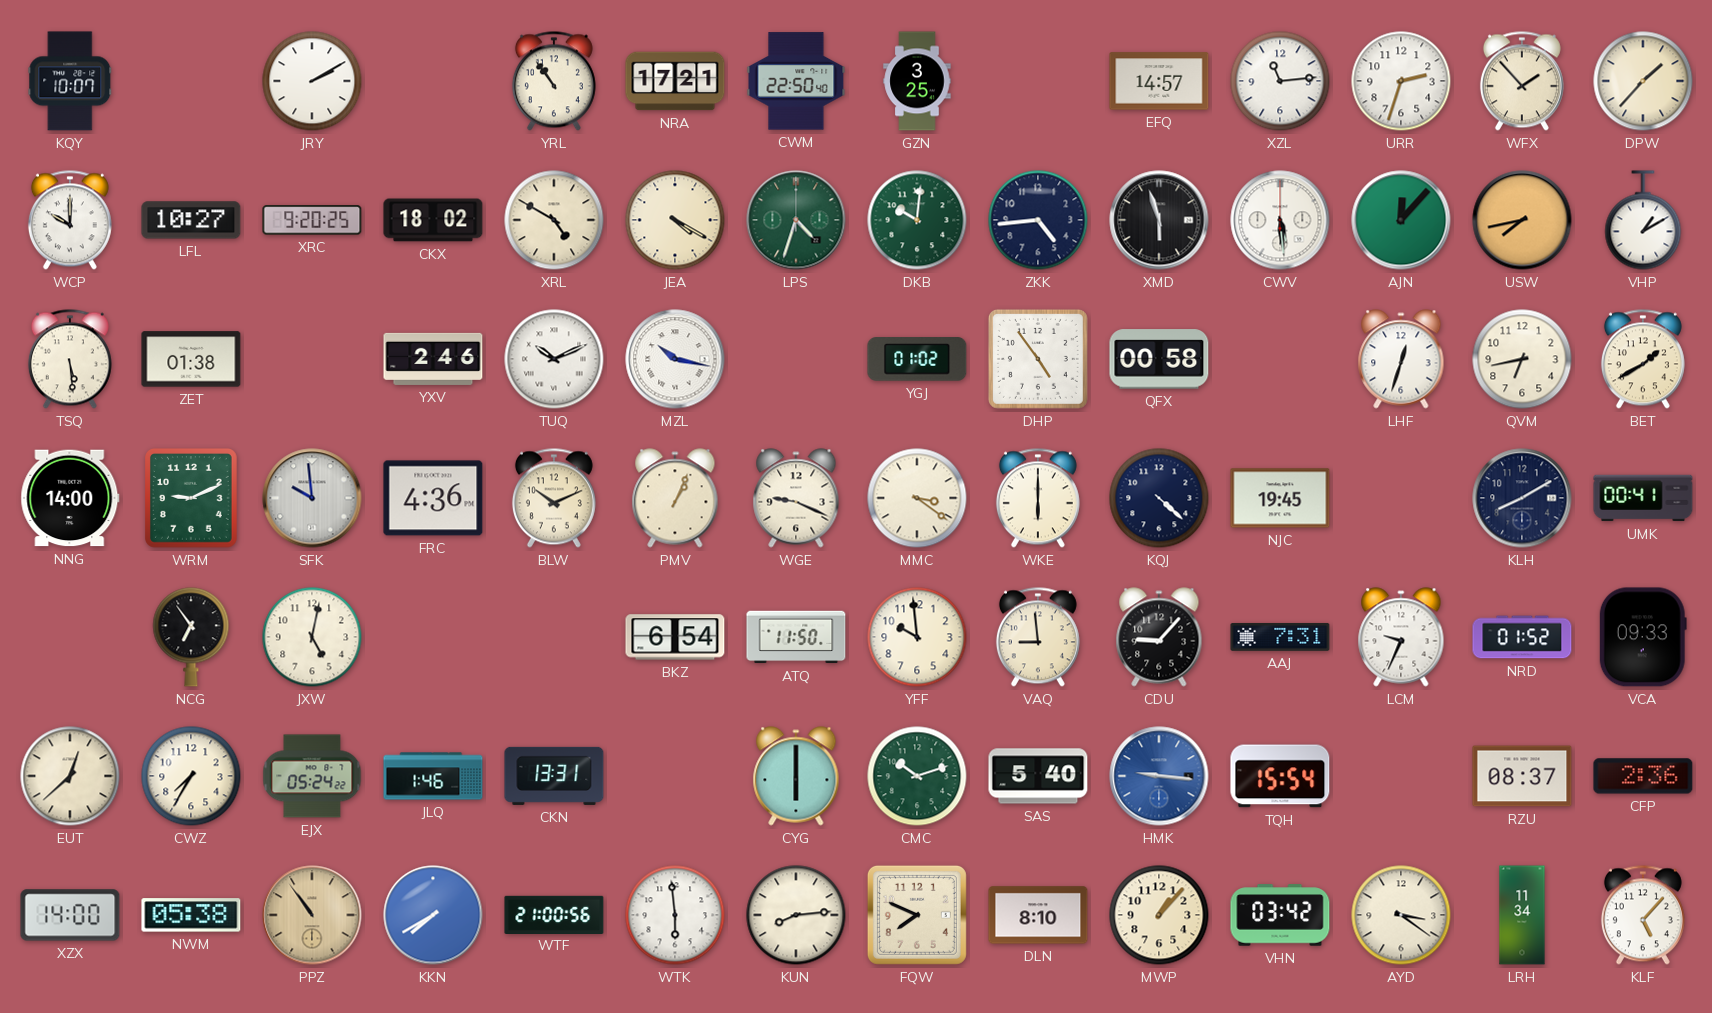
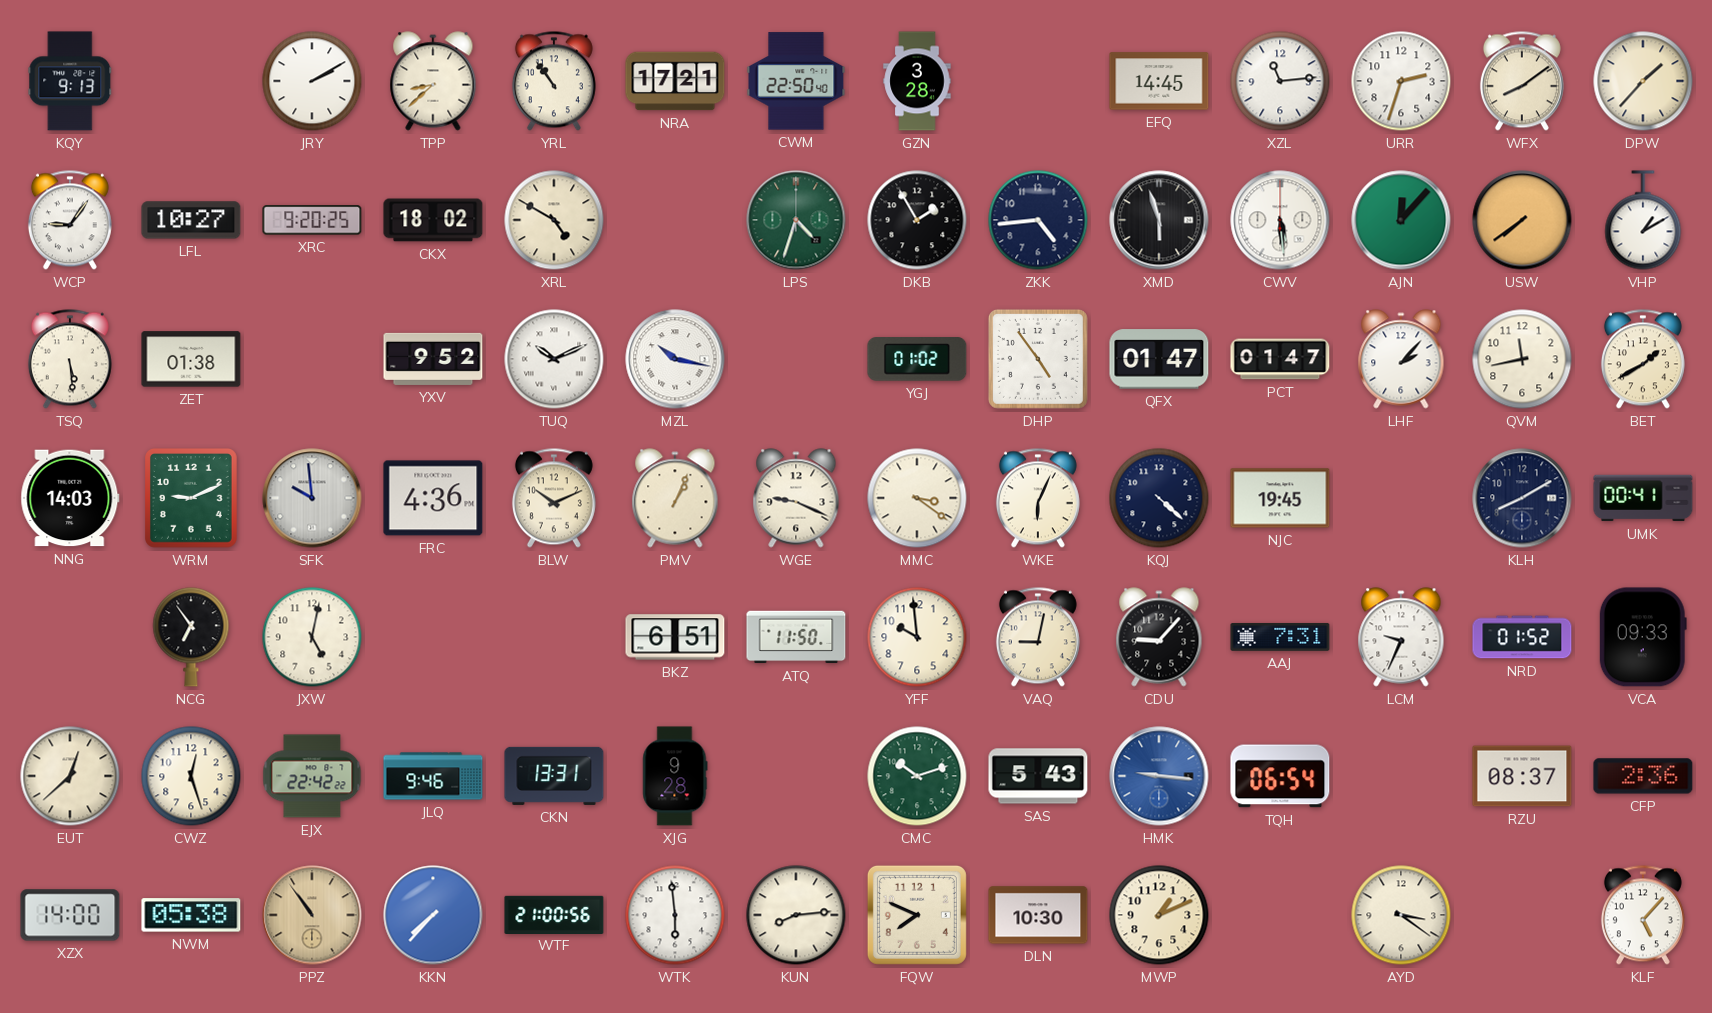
KQY: 10:07 -> 9:13 (70, 81)
TPP: none -> 8:38 (433, 81)
GZN: 3:25 -> 3:28 (917, 81)
EFQ: 14:57 -> 14:45 (1159, 81)
WFX: 1:53 -> 8:09 (1522, 81)
WCP: 10:00 -> 9:06 (70, 220)
JEA: 4:20 -> none (675, 220)
DKB: 10:01 -> 1:55 (917, 220)
DKB dial: green -> black (917, 220)
USW: 7:43 -> 7:39 (1522, 220)
YXV: 2:46 -> 9:52 (433, 359)
QFX: 00:58 -> 01:47 (1159, 359)
PCT: none -> 01:47 (1280, 359)
LHF: 12:33 -> 2:07 (1401, 359)
QVM: 6:43 -> 11:43 (1522, 359)
NNG: 14:00 -> 14:03 (70, 498)
WKE: 6:00 -> 6:04 (1038, 498)
BKZ: 6:54 -> 6:51 (675, 637)
VAQ: 8:59 -> 9:02 (1038, 637)
CWZ: 7:35 -> 12:27 (191, 776)
EJX: 05:24 -> 22:42 (312, 776)
JLQ: 1:46 -> 9:46 (433, 776)
XJG: none -> 9:28 (675, 776)
CYG: 6:00 -> none (796, 776)
SAS: 5:40 -> 5:43 (1038, 776)
TQH: 15:54 -> 06:54 (1280, 776)
KKN: 7:40 -> 7:37 (433, 915)
DLN: 8:10 -> 10:30 (1038, 915)
MWP: 1:07 -> 1:11 (1159, 915)
VHN: 03:42 -> none (1280, 915)
LRH: 11:34 -> none (1522, 915)
